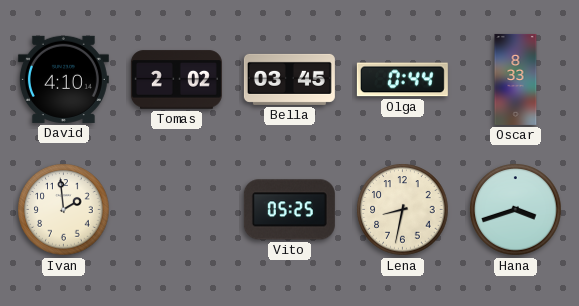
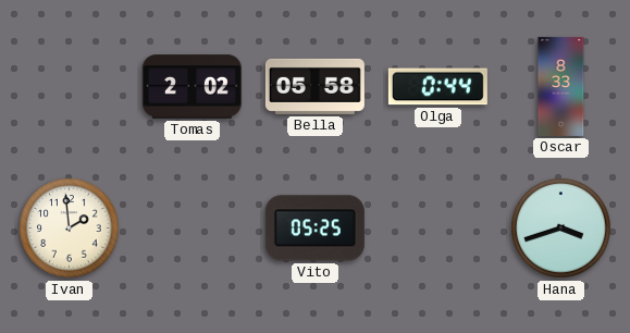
David: 4:10 -> none (63, 79)
Bella: 03:45 -> 05:58 (314, 86)
Lena: 8:32 -> none (403, 210)
